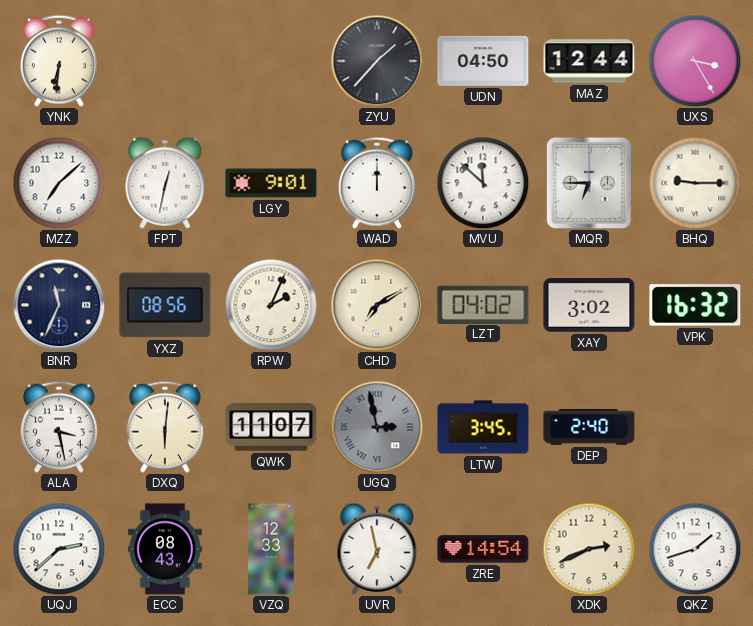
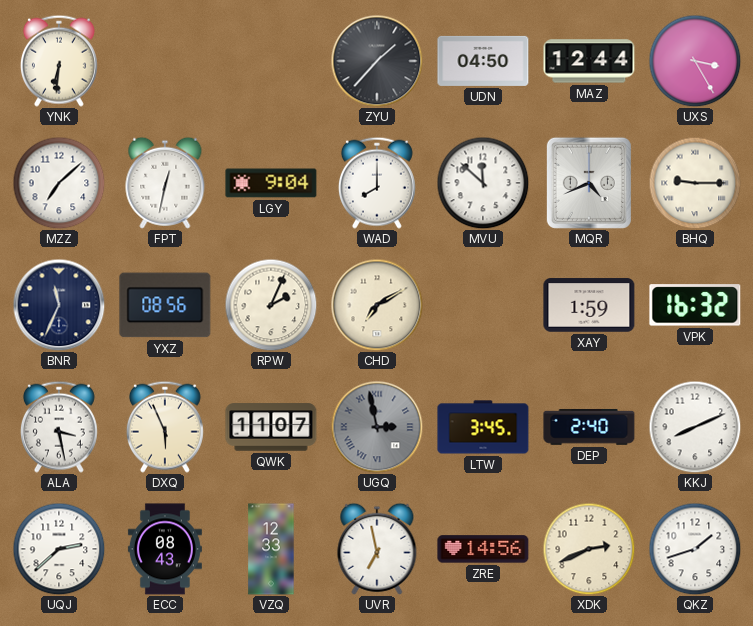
LGY: 9:01 -> 9:04 (271, 183)
WAD: 12:00 -> 8:00 (377, 183)
MQR: 6:45 -> 4:41 (589, 183)
LZT: 04:02 -> none (483, 304)
XAY: 3:02 -> 1:59 (589, 305)
DXQ: 6:01 -> 5:56 (165, 427)
KKJ: none -> 8:11 (695, 427)
ZRE: 14:54 -> 14:56 (483, 549)
